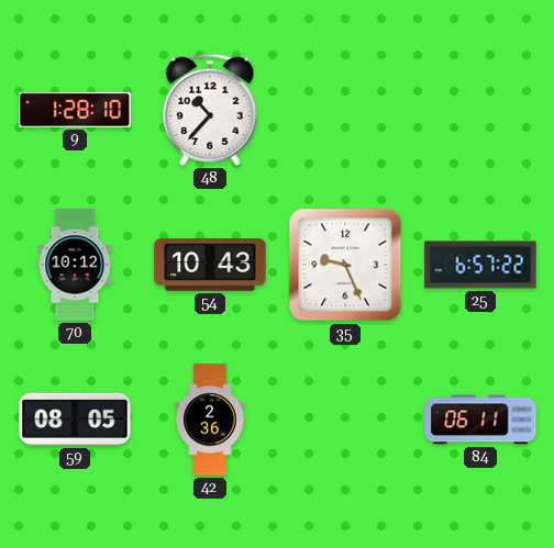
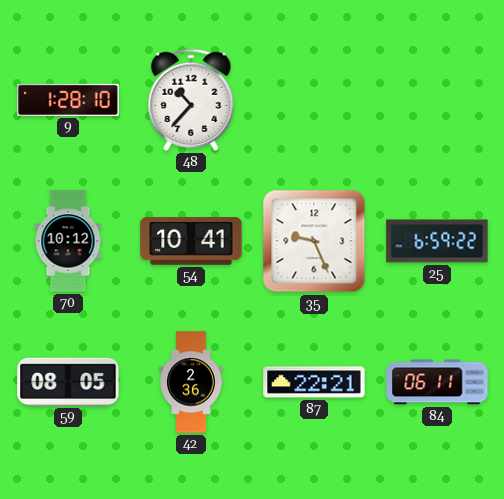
54: 10:43 -> 10:41 (191, 241)
25: 6:57 -> 6:59 (437, 241)
87: none -> 22:21 (314, 382)
